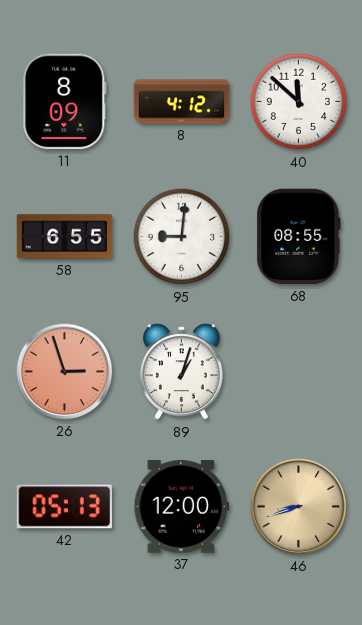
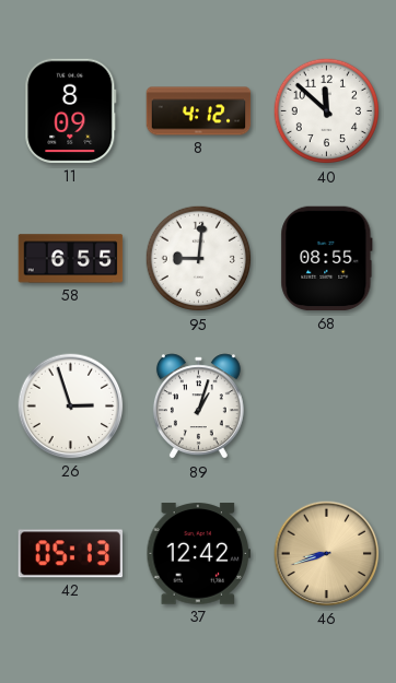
26 dial: salmon -> white (71, 407)
37: 12:00 -> 12:42 (199, 554)
